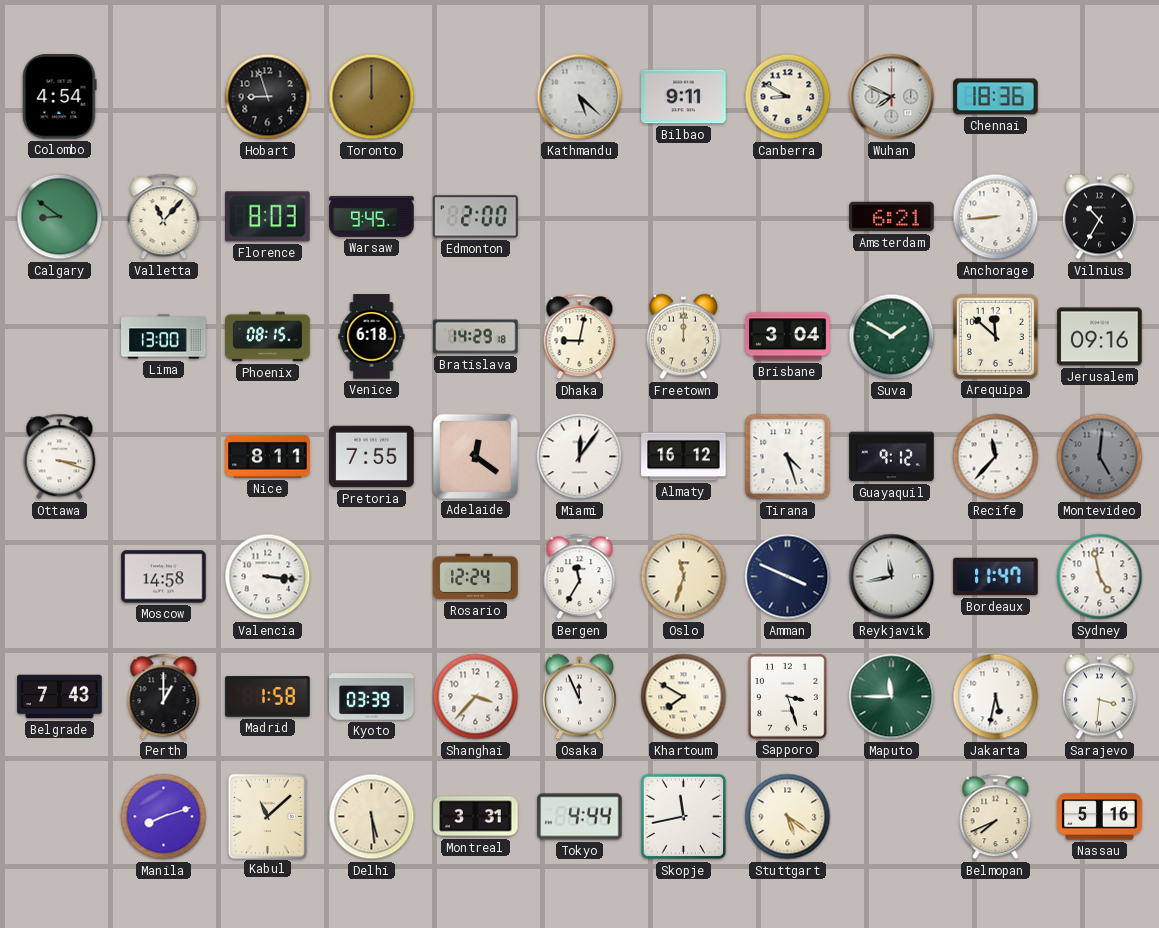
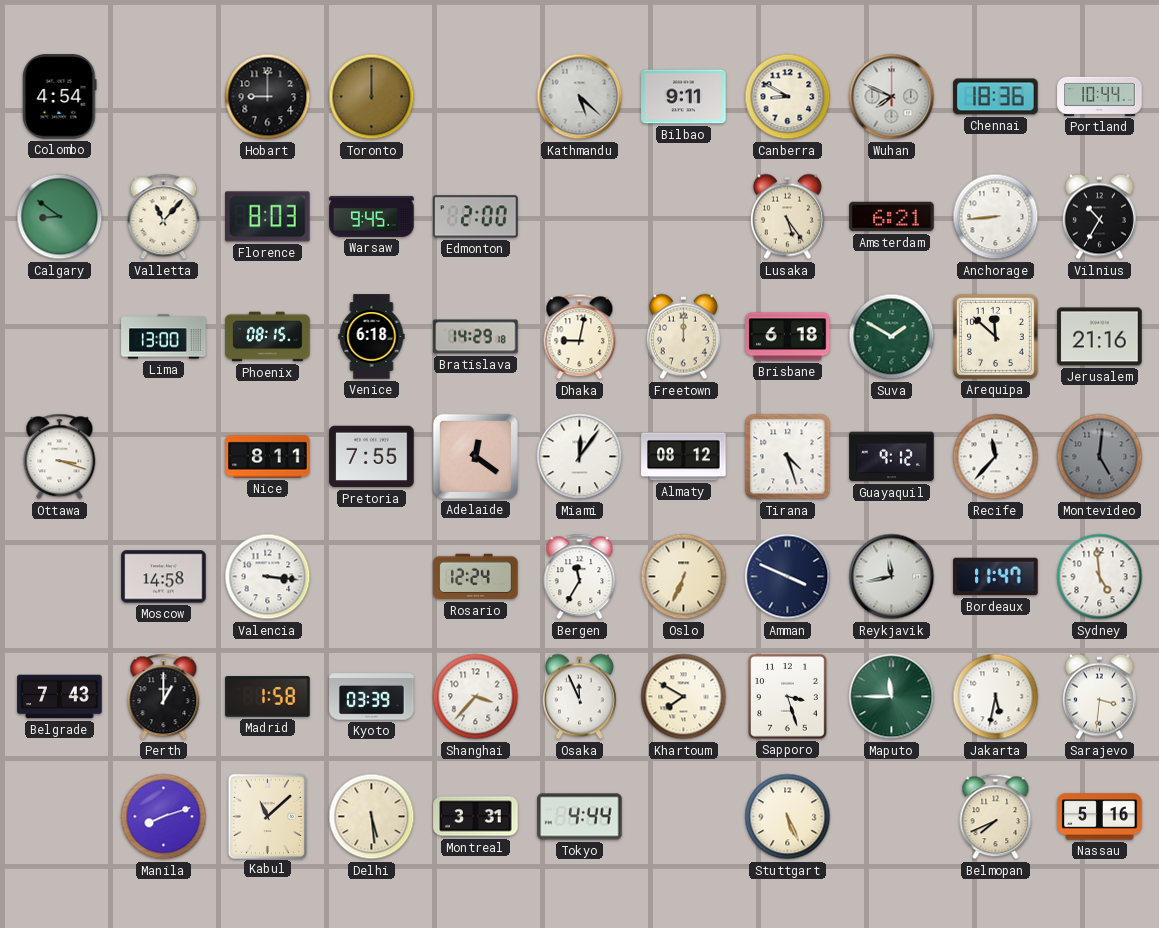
Hobart: 8:57 -> 9:00 (268, 97)
Portland: none -> 10:44 (1100, 96)
Lusaka: none -> 5:24 (787, 217)
Brisbane: 3:04 -> 6:18 (788, 337)
Jerusalem: 09:16 -> 21:16 (1100, 337)
Almaty: 16:12 -> 08:12 (684, 457)
Oslo: 11:33 -> 6:34 (684, 577)
Sydney: 4:58 -> 4:59 (1100, 577)
Skopje: 11:43 -> none (684, 817)
Stuttgart: 5:21 -> 5:26 (788, 817)
